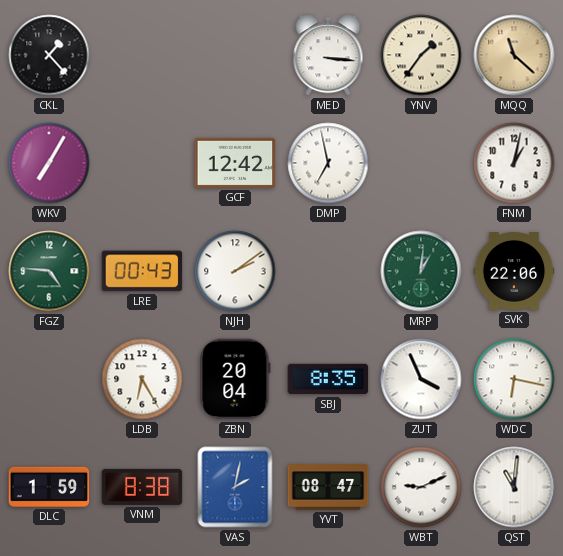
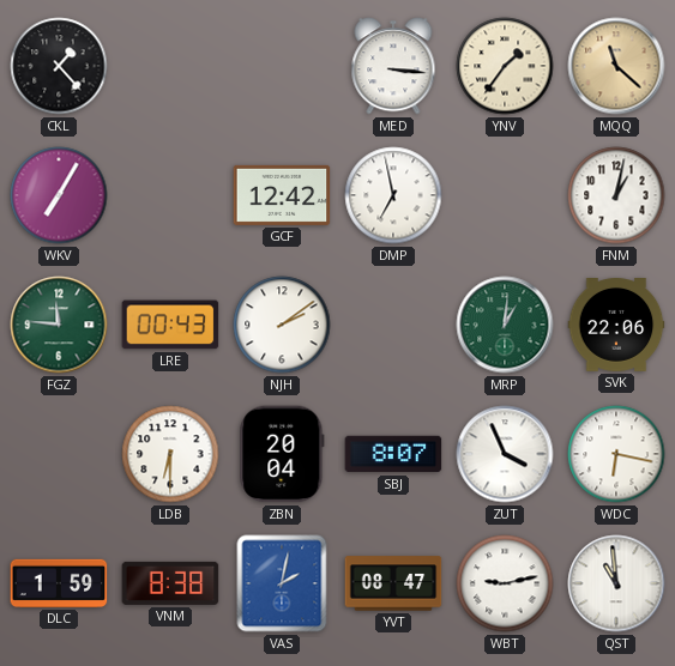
FGZ: 4:46 -> 11:46 (59, 325)
LDB: 6:25 -> 6:30 (170, 454)
SBJ: 8:35 -> 8:07 (393, 454)
WBT: 9:11 -> 9:13 (505, 583)
QST: 11:01 -> 10:59 (616, 583)
